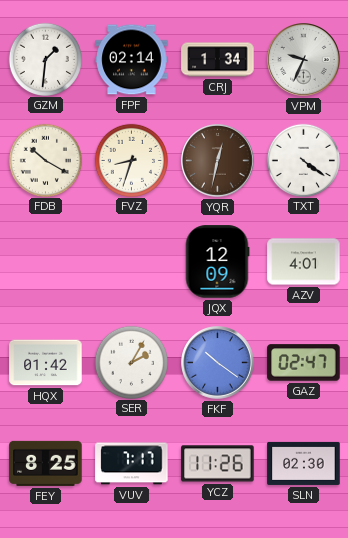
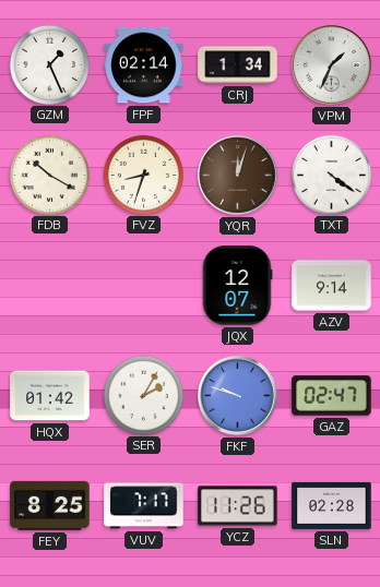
GZM: 1:31 -> 1:26 (49, 64)
VPM: 9:34 -> 1:34 (332, 65)
YQR: 12:32 -> 12:03 (238, 176)
JQX: 12:09 -> 12:07 (237, 286)
AZV: 4:01 -> 9:14 (332, 286)
FKF: 10:21 -> 9:48 (238, 396)
SLN: 02:30 -> 02:28 (332, 505)
